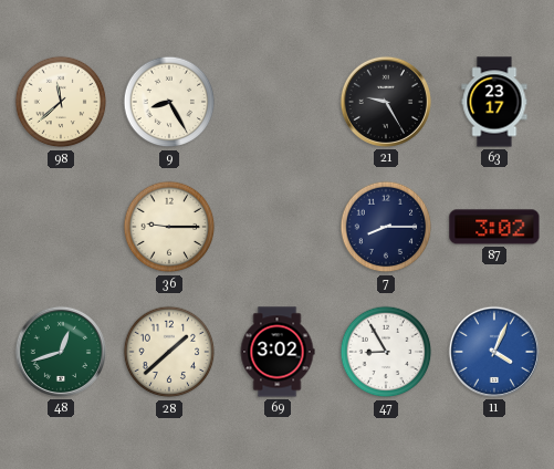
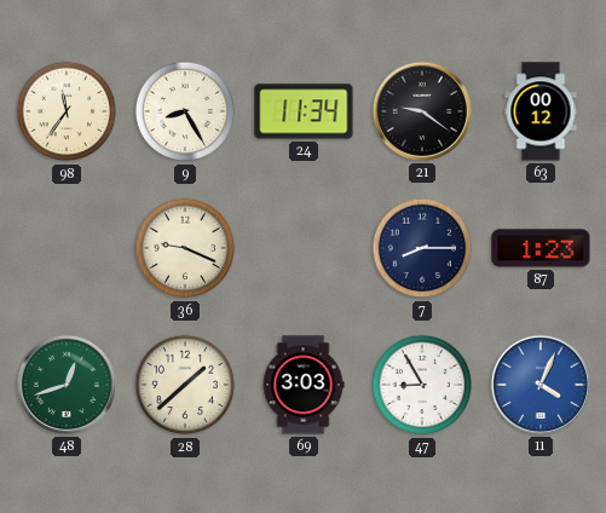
98: 11:38 -> 11:36 (67, 111)
24: none -> 11:34 (304, 111)
21: 9:25 -> 9:21 (422, 111)
63: 23:17 -> 00:12 (541, 111)
36: 9:15 -> 9:19 (185, 248)
87: 3:02 -> 1:23 (541, 248)
69: 3:02 -> 3:03 (304, 385)
